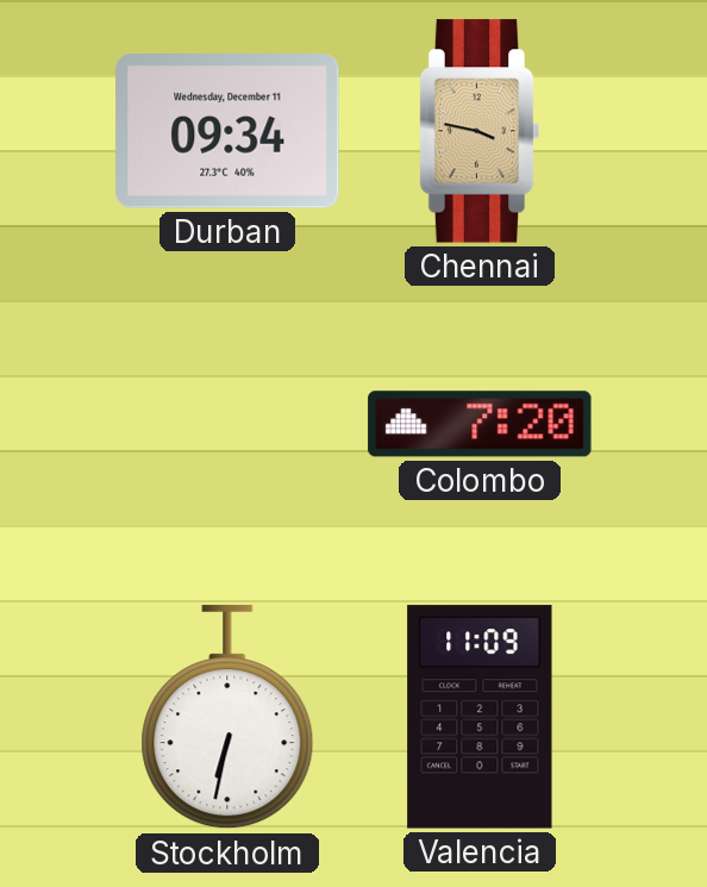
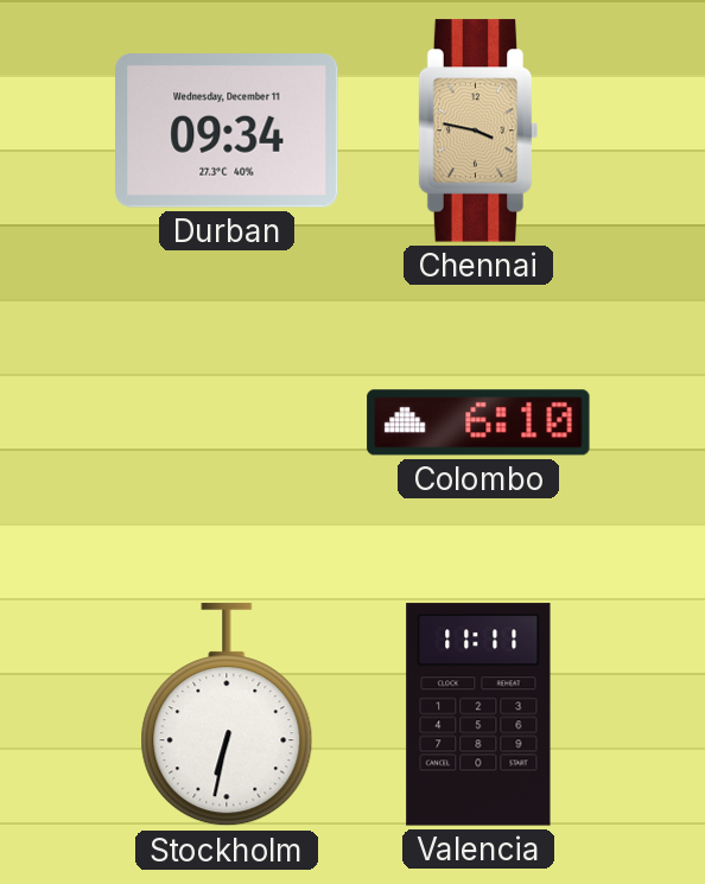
Colombo: 7:20 -> 6:10 (478, 422)
Valencia: 11:09 -> 11:11 (478, 714)
